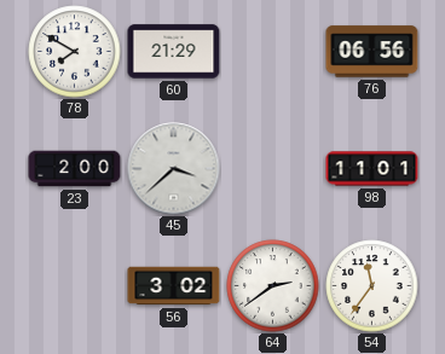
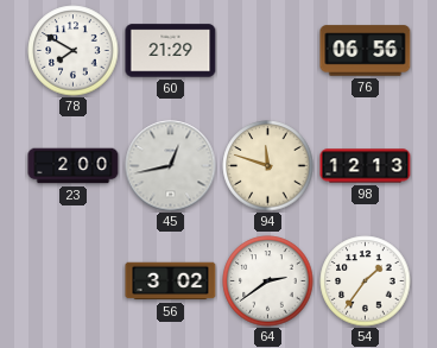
45: 3:38 -> 12:43 (171, 166)
94: none -> 11:48 (268, 166)
98: 11:01 -> 12:13 (366, 166)
54: 11:36 -> 1:36 (366, 281)
